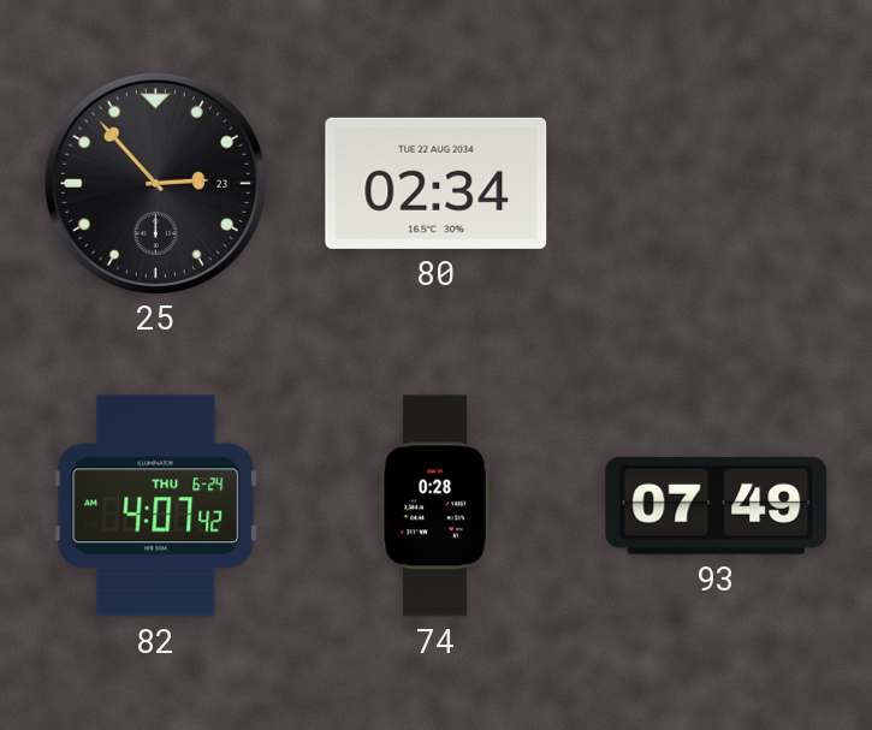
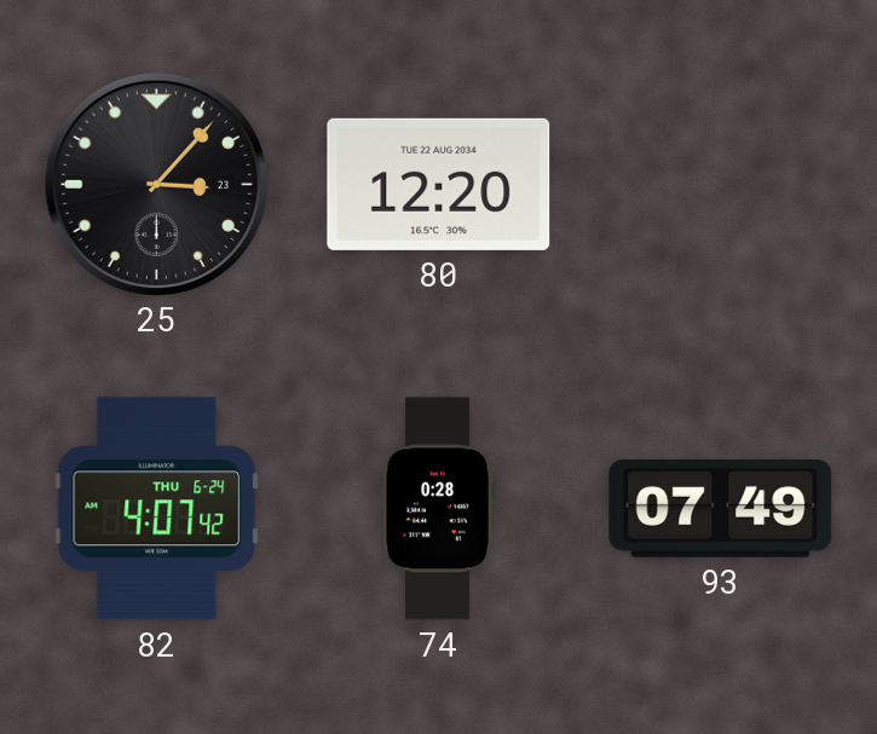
25: 2:53 -> 3:07 (156, 184)
80: 02:34 -> 12:20 (439, 184)
